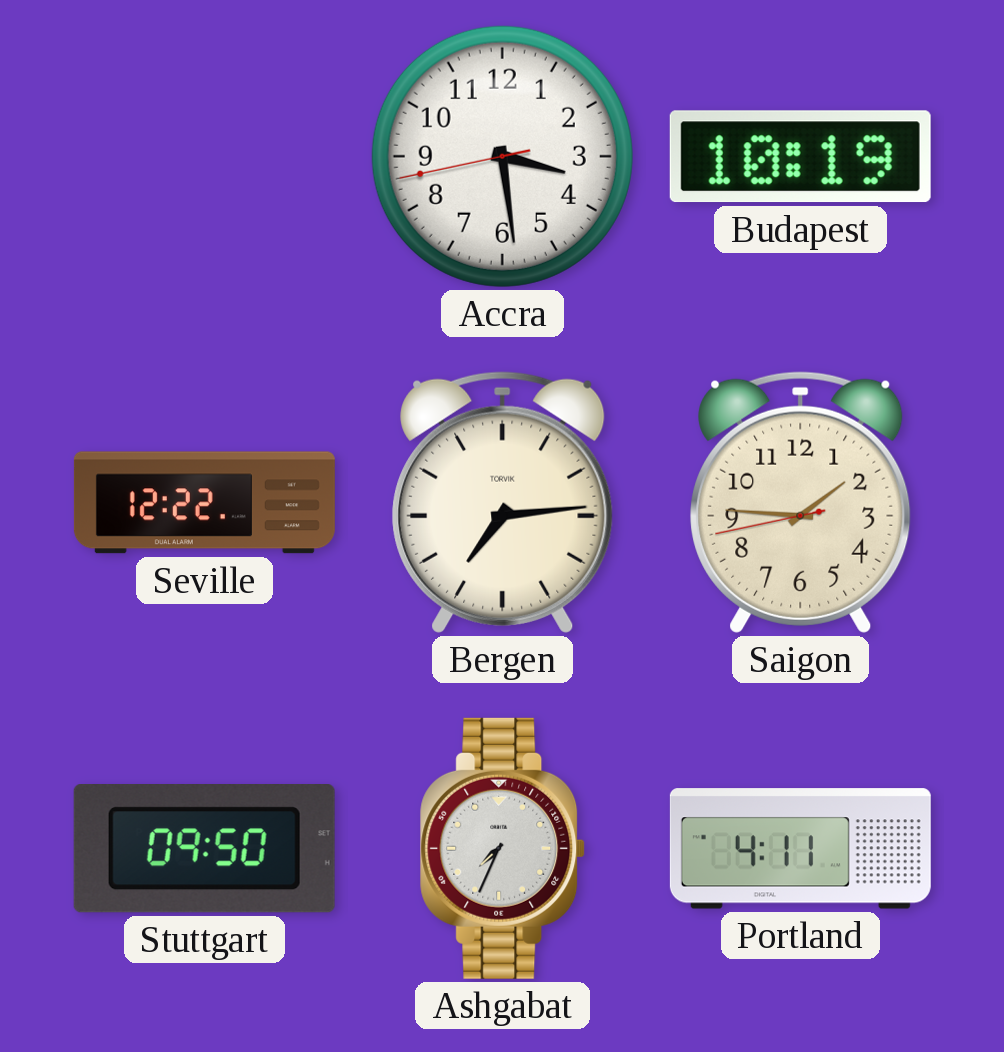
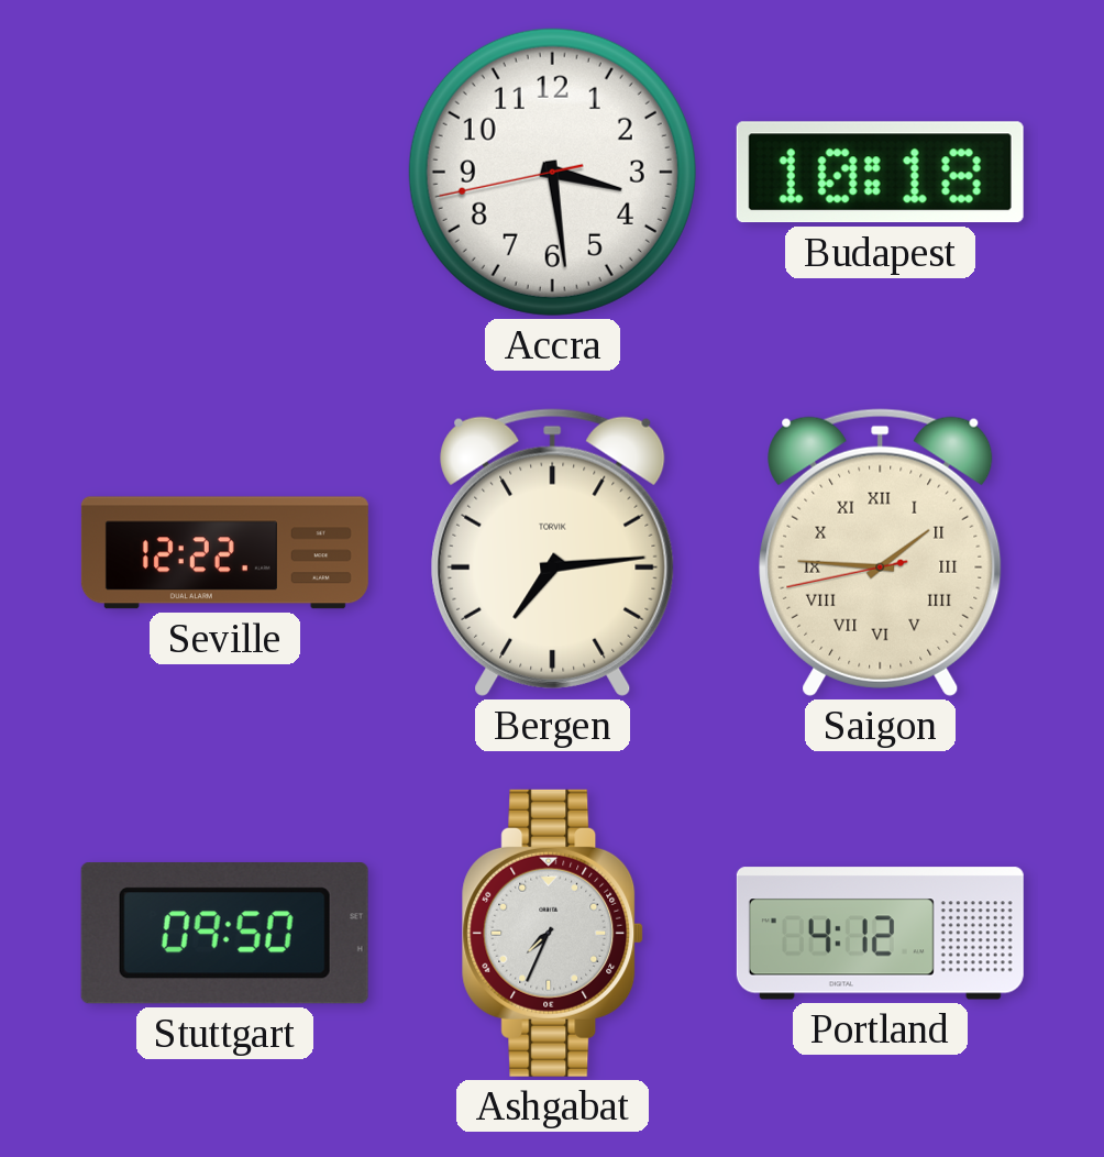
Budapest: 10:19 -> 10:18 (880, 173)
Saigon numerals: Arabic -> Roman (881, 552)
Portland: 4:11 -> 4:12 (880, 934)
